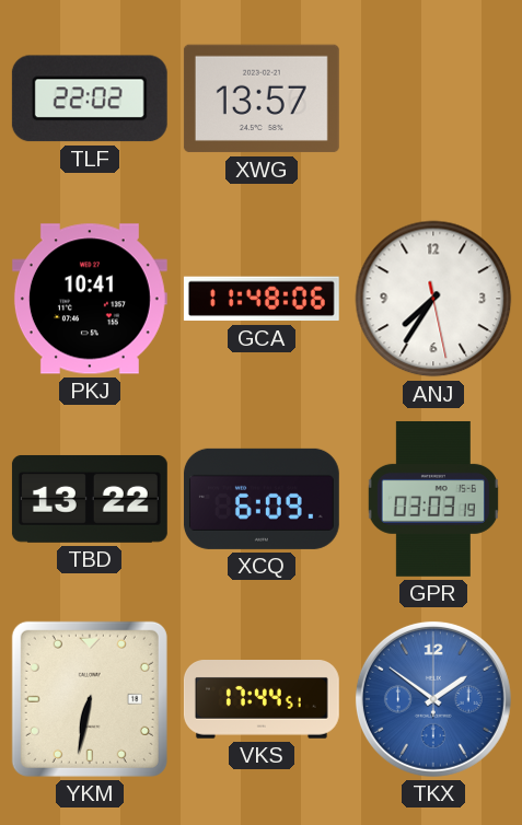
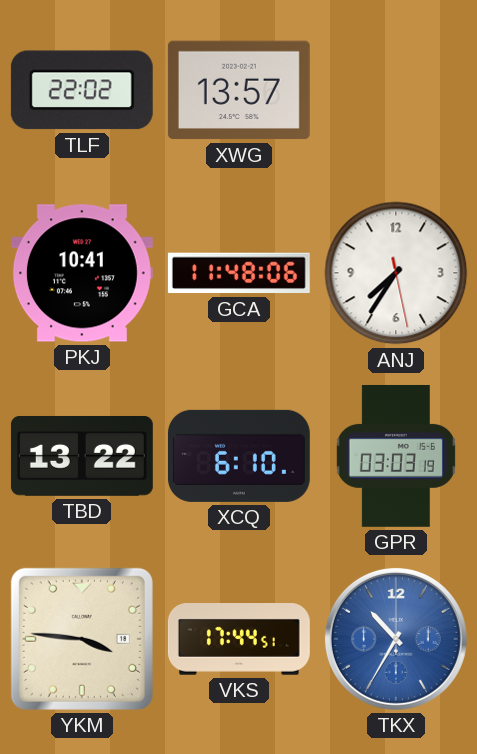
XCQ: 6:09 -> 6:10 (239, 456)
YKM: 6:32 -> 3:46 (82, 639)
TKX: 1:51 -> 10:35 (396, 639)
